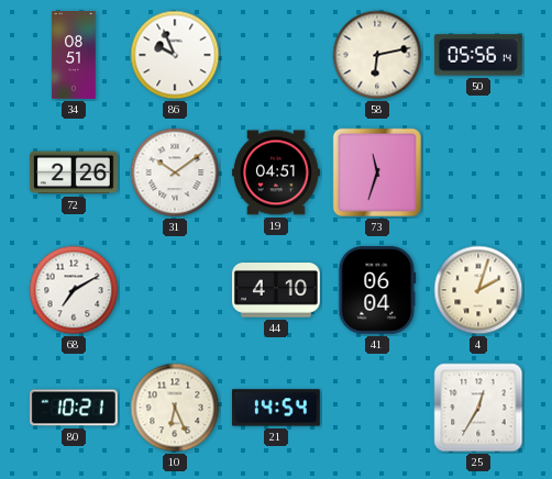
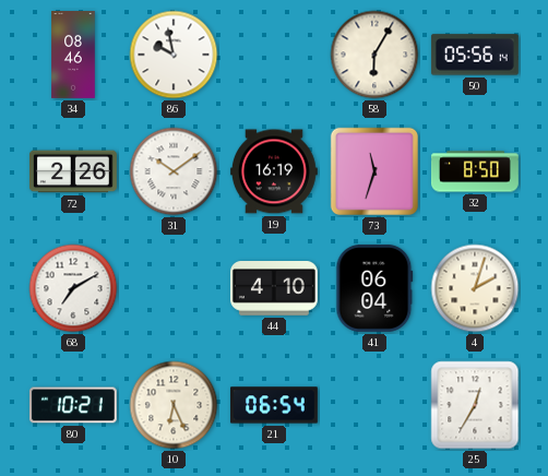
34: 08:51 -> 08:46 (73, 56)
86: 9:56 -> 9:58 (174, 55)
58: 6:13 -> 6:05 (374, 55)
19: 04:51 -> 16:19 (274, 171)
32: none -> 8:50 (475, 171)
21: 14:54 -> 06:54 (274, 405)
